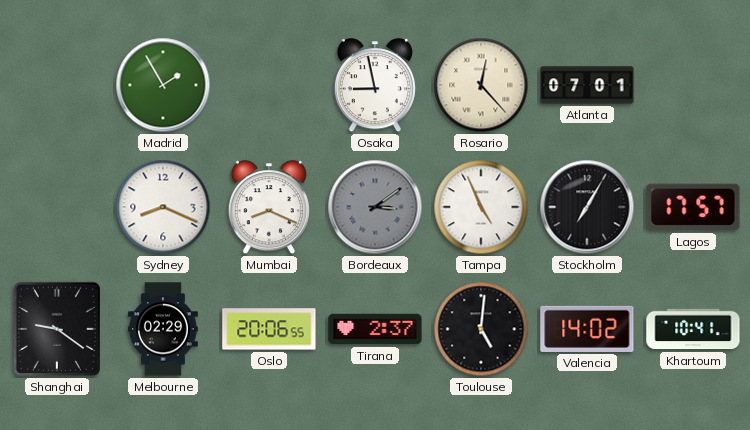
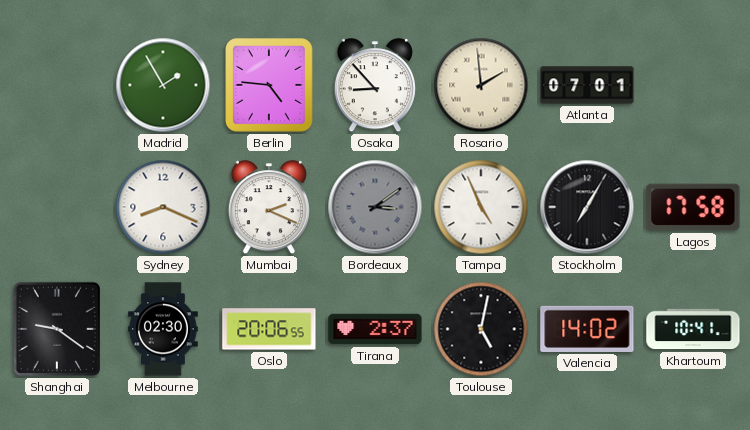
Berlin: none -> 4:46 (270, 86)
Osaka: 8:58 -> 8:53 (375, 86)
Rosario: 12:23 -> 1:59 (481, 85)
Mumbai: 8:19 -> 2:19 (269, 208)
Lagos: 17:57 -> 17:58 (693, 207)
Melbourne: 02:29 -> 02:30 (163, 329)
Toulouse: 5:01 -> 5:02 (481, 329)
